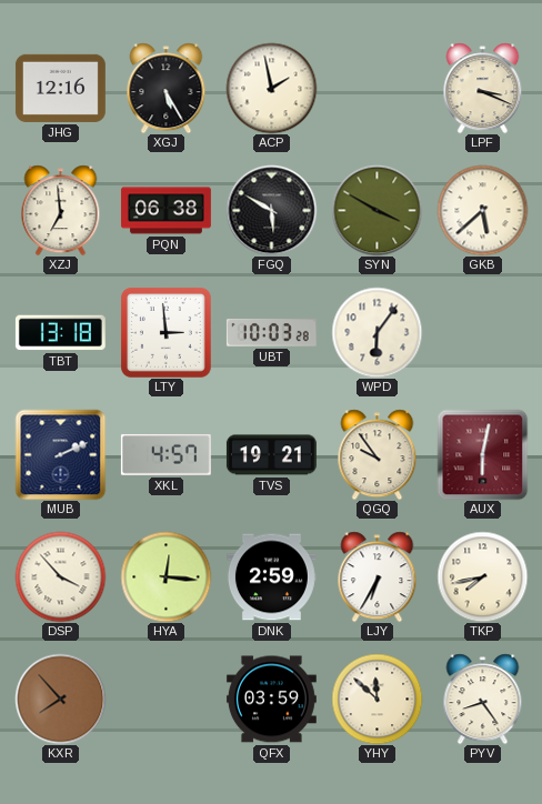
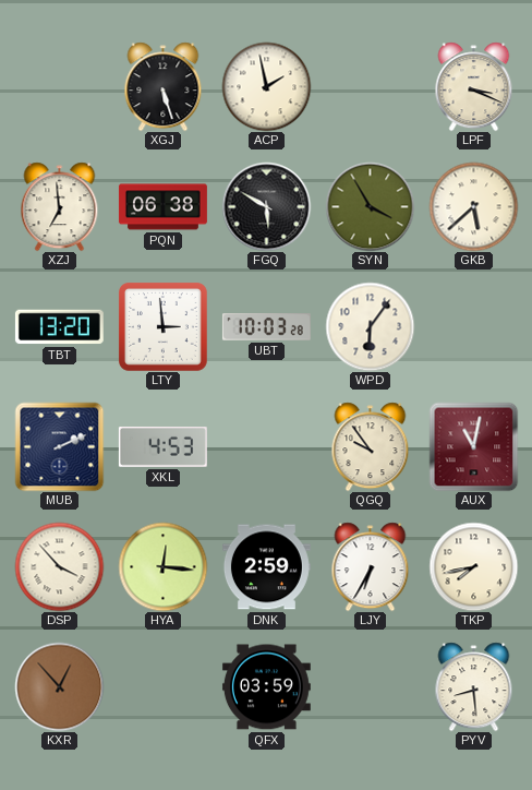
JHG: 12:16 -> none (60, 88)
XGJ: 5:25 -> 5:27 (164, 86)
SYN: 3:50 -> 3:55 (370, 206)
TBT: 13:18 -> 13:20 (59, 327)
XKL: 4:57 -> 4:53 (162, 446)
TVS: 19:21 -> none (271, 455)
AUX: 6:02 -> 11:02 (473, 446)
KXR: 7:53 -> 12:53 (59, 686)
YHY: 11:52 -> none (377, 699)
PYV: 8:24 -> 8:29 (474, 686)
